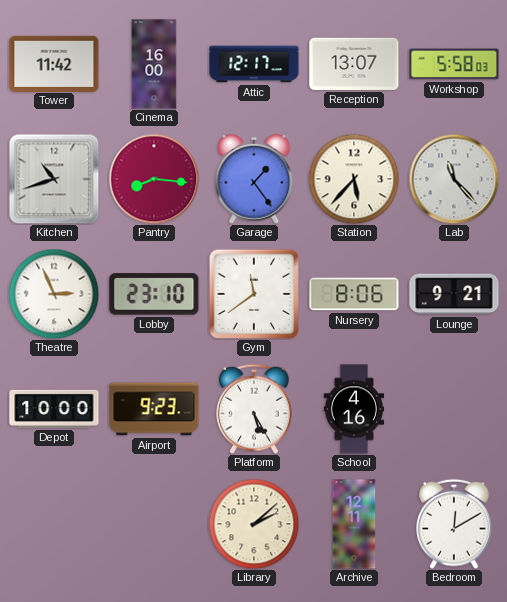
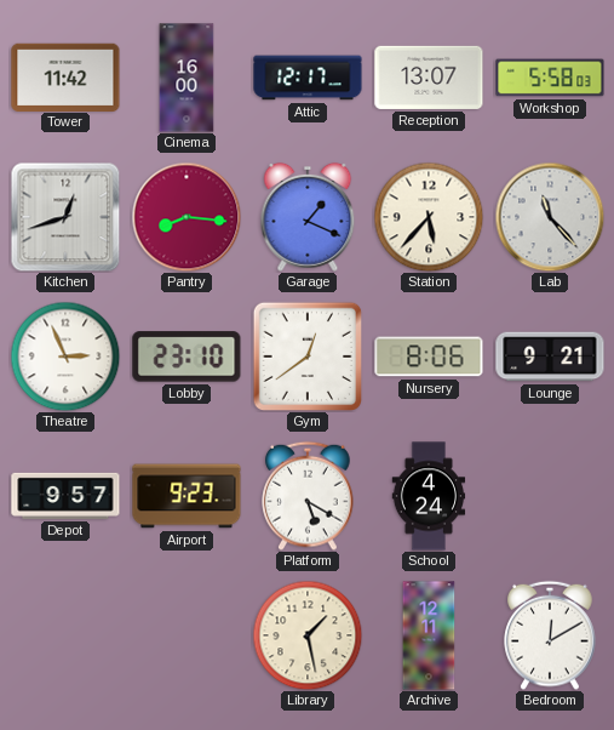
Kitchen: 10:42 -> 12:42 (65, 217)
Garage: 1:24 -> 1:19 (308, 217)
Gym: 11:39 -> 12:39 (306, 355)
Depot: 10:00 -> 9:57 (65, 496)
Platform: 5:25 -> 5:20 (308, 496)
School: 4:16 -> 4:24 (429, 496)
Library: 2:08 -> 1:28 (308, 635)
